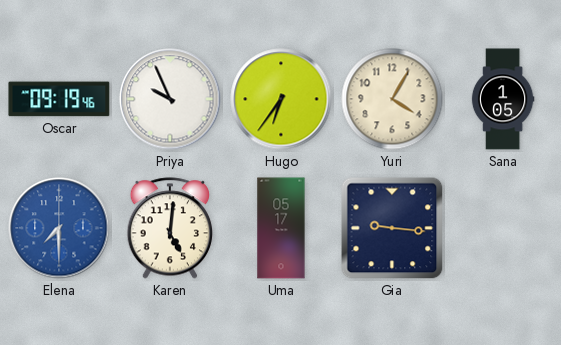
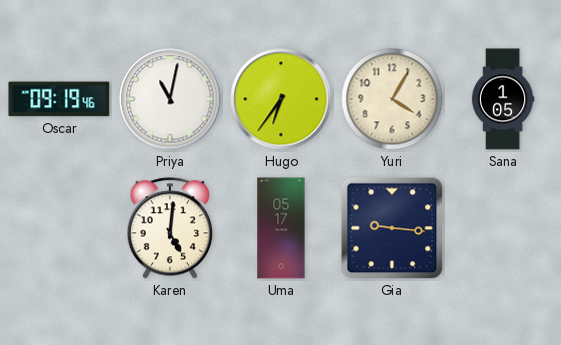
Priya: 9:56 -> 11:02 (170, 99)
Elena: 7:30 -> none (59, 228)
